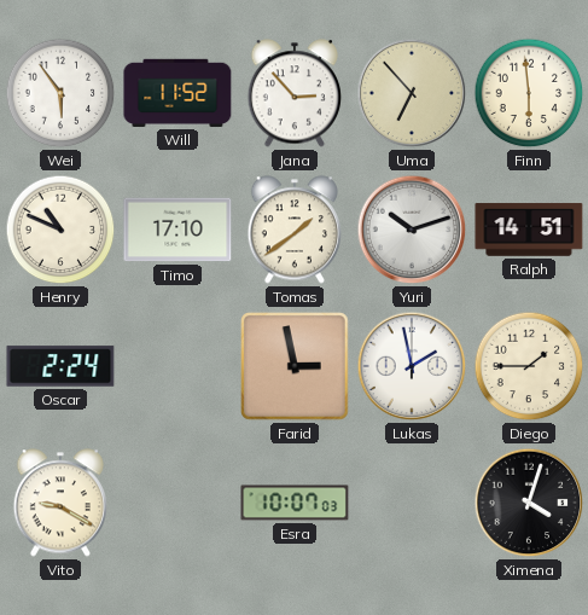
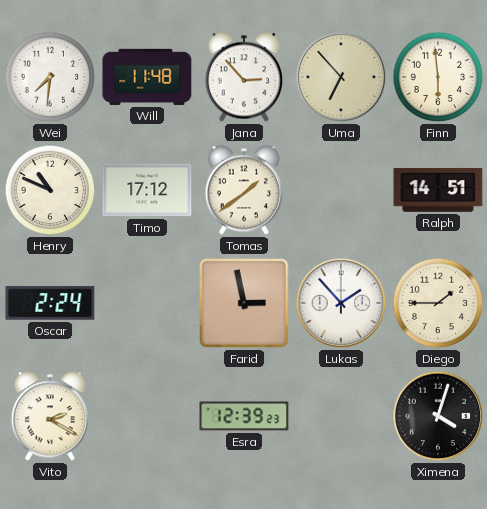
Wei: 5:54 -> 7:31 (50, 77)
Will: 11:52 -> 11:48 (147, 77)
Timo: 17:10 -> 17:12 (147, 190)
Yuri: 10:12 -> none (412, 230)
Lukas: 1:58 -> 1:53 (341, 303)
Vito: 9:20 -> 2:20 (49, 416)
Esra: 10:07 -> 12:39 (244, 416)
